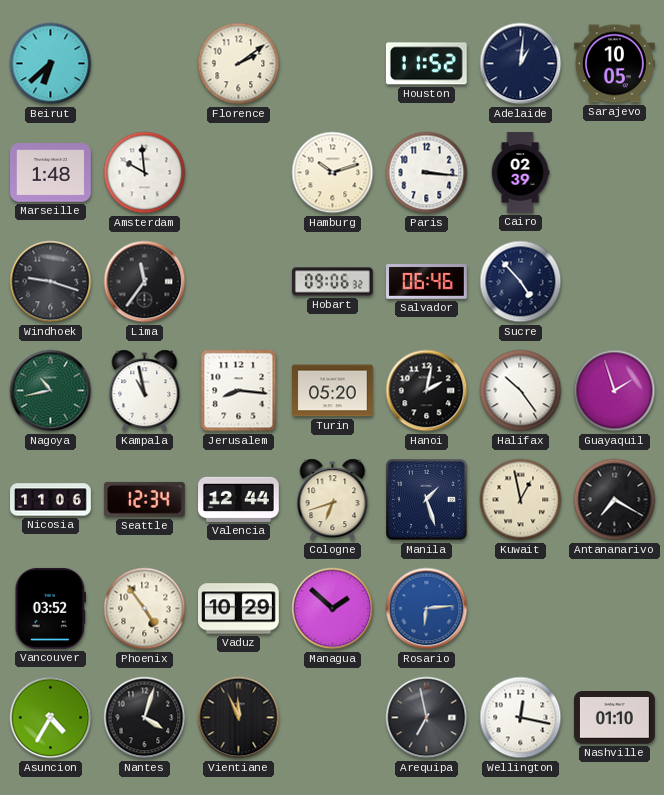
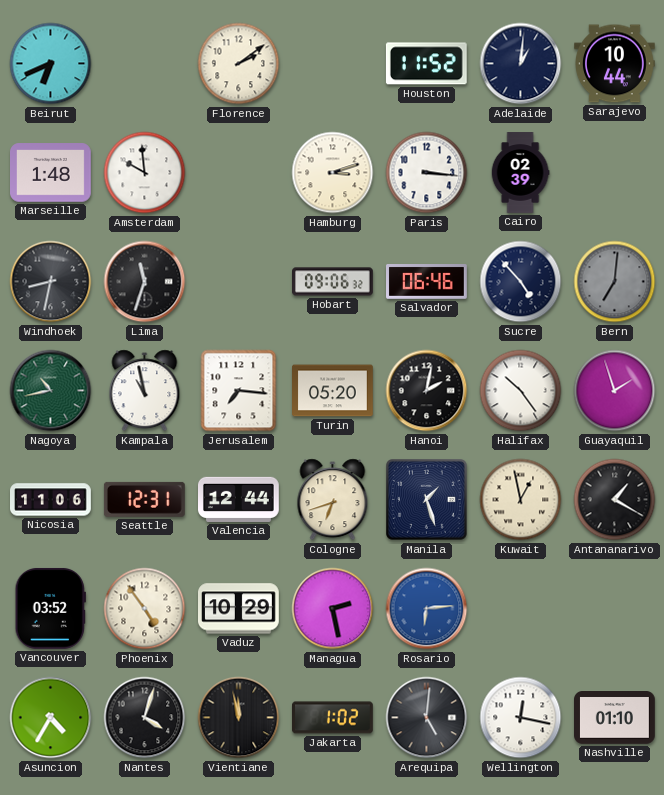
Beirut: 6:38 -> 6:41 (51, 64)
Sarajevo: 10:05 -> 10:44 (615, 64)
Hamburg: 10:12 -> 3:12 (333, 173)
Windhoek: 9:18 -> 8:32 (51, 282)
Lima: 11:36 -> 11:33 (145, 282)
Bern: none -> 7:01 (615, 282)
Jerusalem: 8:16 -> 7:16 (239, 391)
Seattle: 12:34 -> 12:31 (144, 499)
Antananarivo: 7:20 -> 1:20 (615, 500)
Managua: 1:52 -> 2:28 (333, 609)
Vientiane: 11:56 -> 11:58 (239, 718)
Jakarta: none -> 1:02 (333, 718)
Arequipa: 6:58 -> 5:01 (427, 718)
